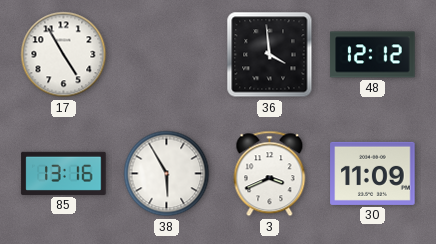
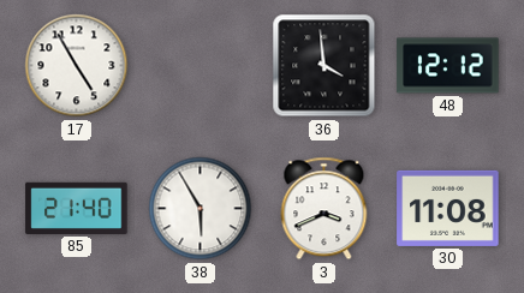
85: 13:16 -> 21:40 (77, 208)
30: 11:09 -> 11:08 (448, 208)
